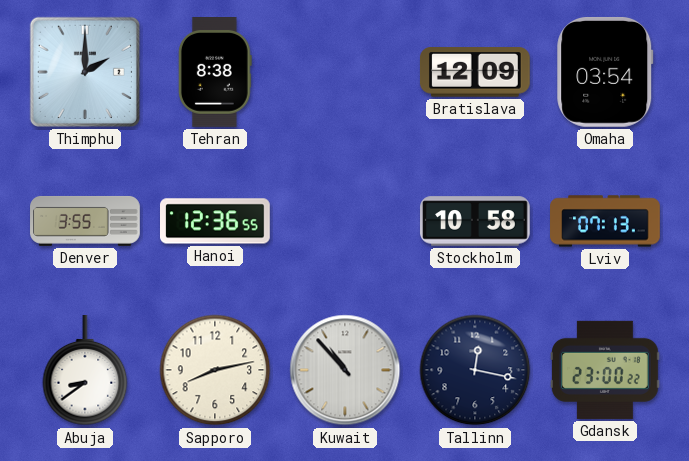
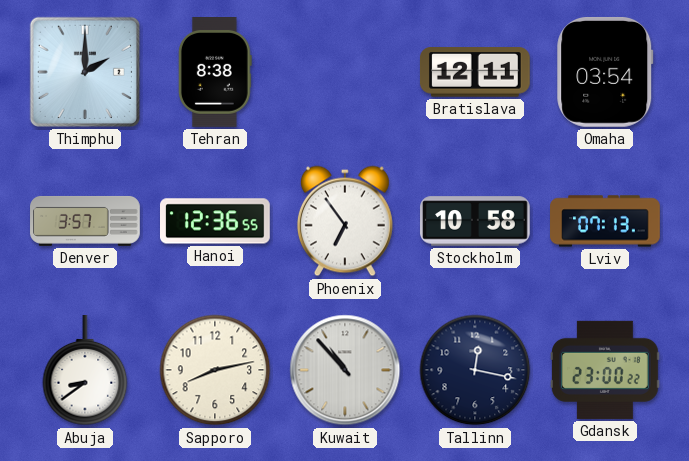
Bratislava: 12:09 -> 12:11 (475, 72)
Denver: 3:55 -> 3:57 (85, 221)
Phoenix: none -> 6:54 (345, 221)
